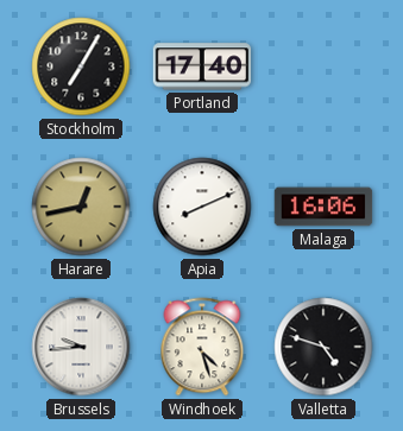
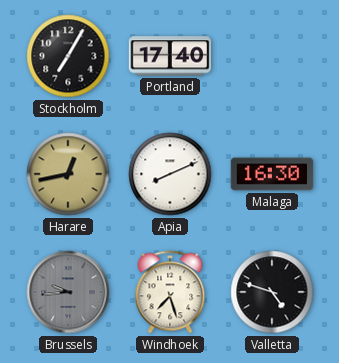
Malaga: 16:06 -> 16:30 (272, 174)
Brussels dial: white -> grey (68, 292)
Windhoek: 4:27 -> 7:27 (170, 292)
